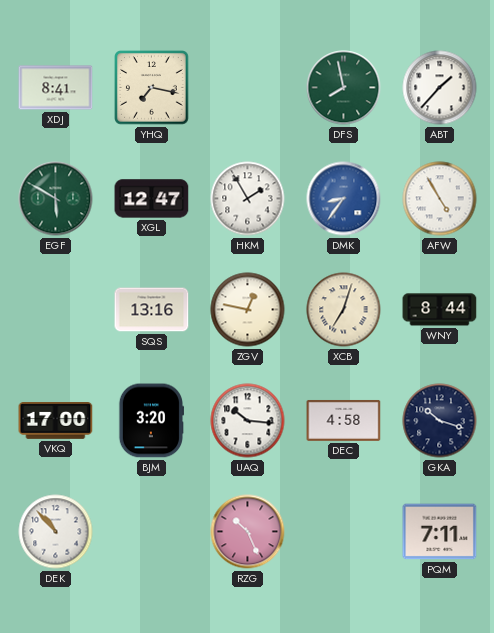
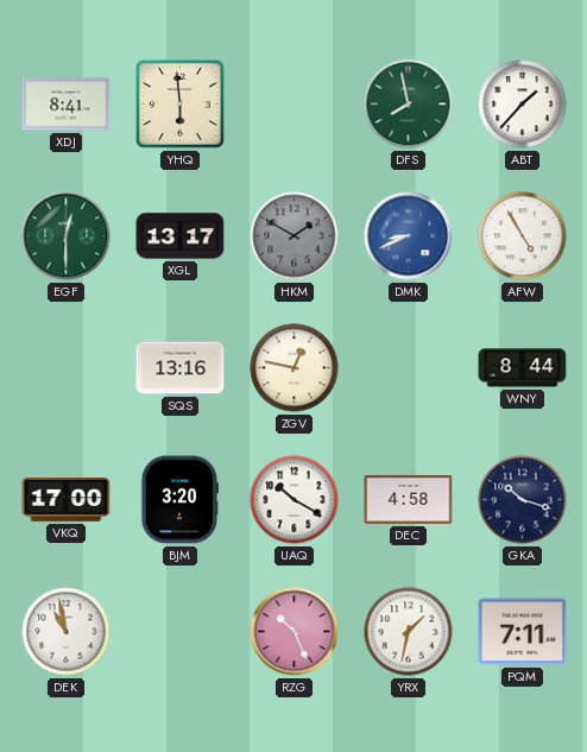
YHQ: 7:17 -> 5:59 (181, 105)
EGF: 5:50 -> 12:30 (67, 236)
XGL: 12:47 -> 13:17 (181, 236)
HKM: 1:55 -> 1:50 (295, 236)
HKM dial: white -> grey (295, 236)
DMK: 8:36 -> 8:41 (409, 236)
XCB: 7:03 -> none (344, 310)
UAQ: 10:16 -> 10:20 (295, 500)
DEK: 10:53 -> 10:58 (67, 632)
YRX: none -> 1:32 (409, 632)
